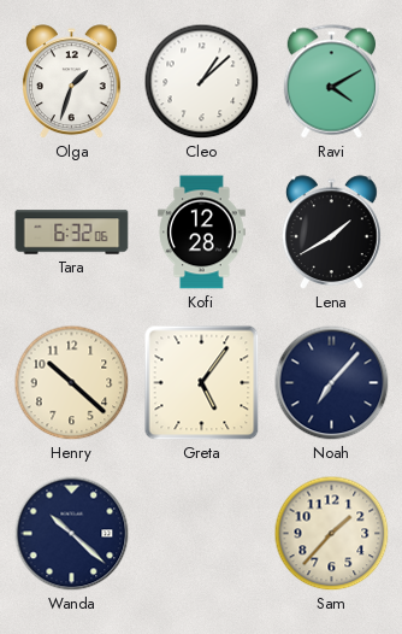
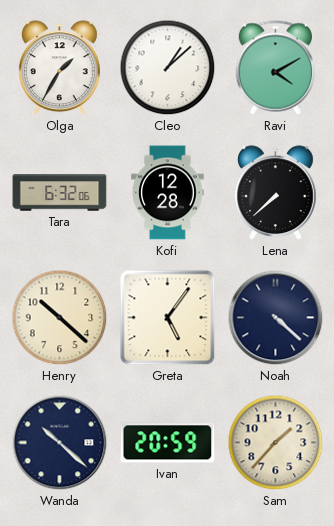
Olga: 1:33 -> 1:35 (59, 68)
Lena: 1:40 -> 7:38 (275, 193)
Noah: 7:07 -> 4:22 (276, 318)
Ivan: none -> 20:59 (168, 443)
